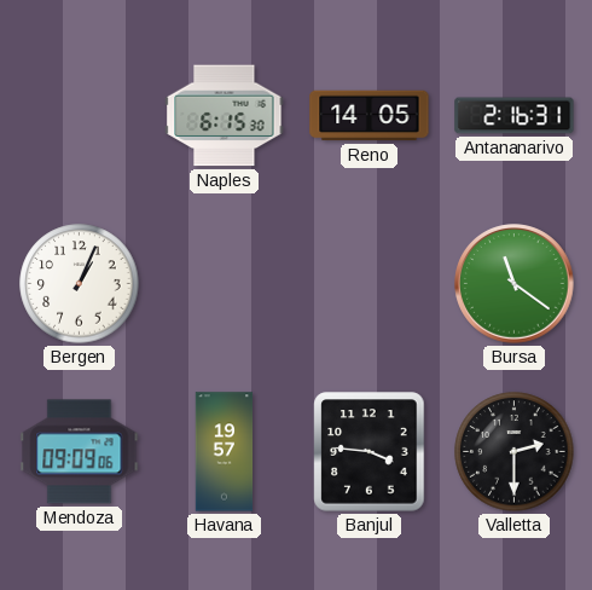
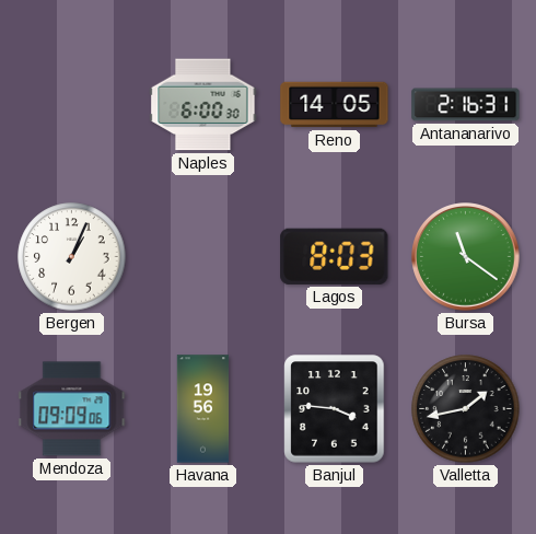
Naples: 6:15 -> 6:00 (203, 105)
Lagos: none -> 8:03 (335, 256)
Havana: 19:57 -> 19:56 (203, 409)
Valletta: 2:30 -> 1:43 (466, 409)
